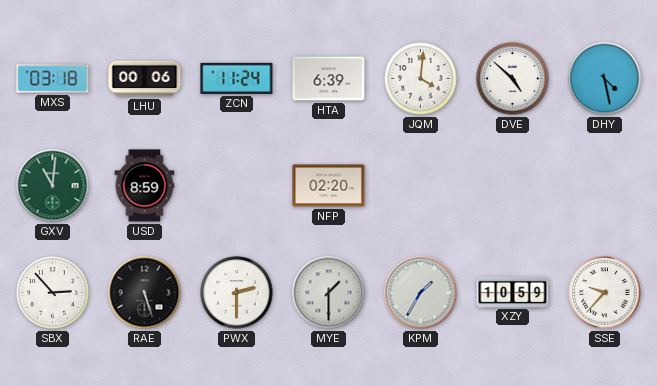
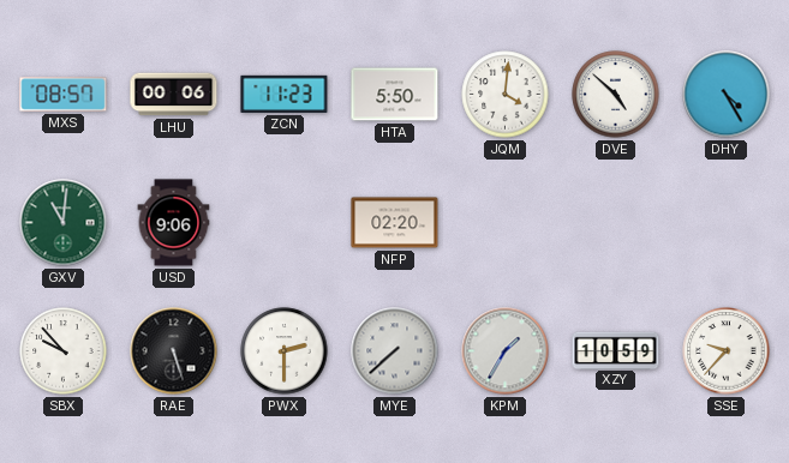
MXS: 03:18 -> 08:57 (64, 95)
ZCN: 11:24 -> 11:23 (285, 94)
HTA: 6:39 -> 5:50 (395, 95)
DHY: 4:28 -> 4:25 (727, 95)
USD: 8:59 -> 9:06 (174, 223)
SBX: 2:53 -> 9:53 (64, 351)
MYE: 1:30 -> 7:38 (395, 351)
